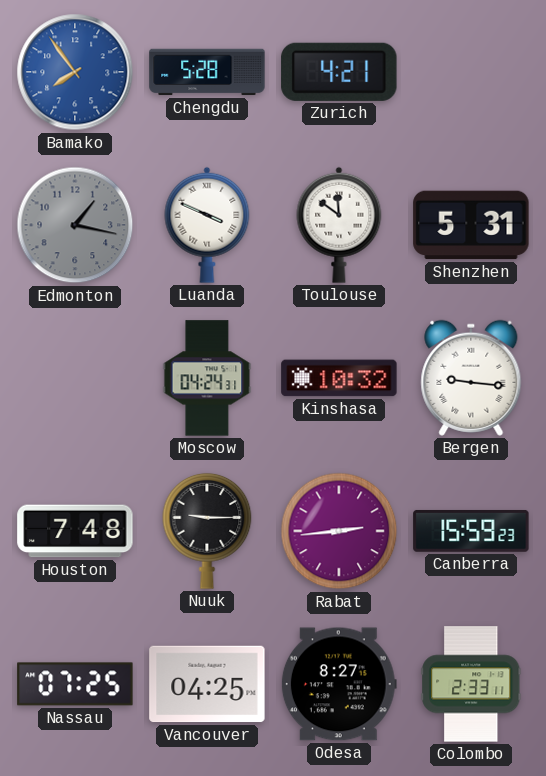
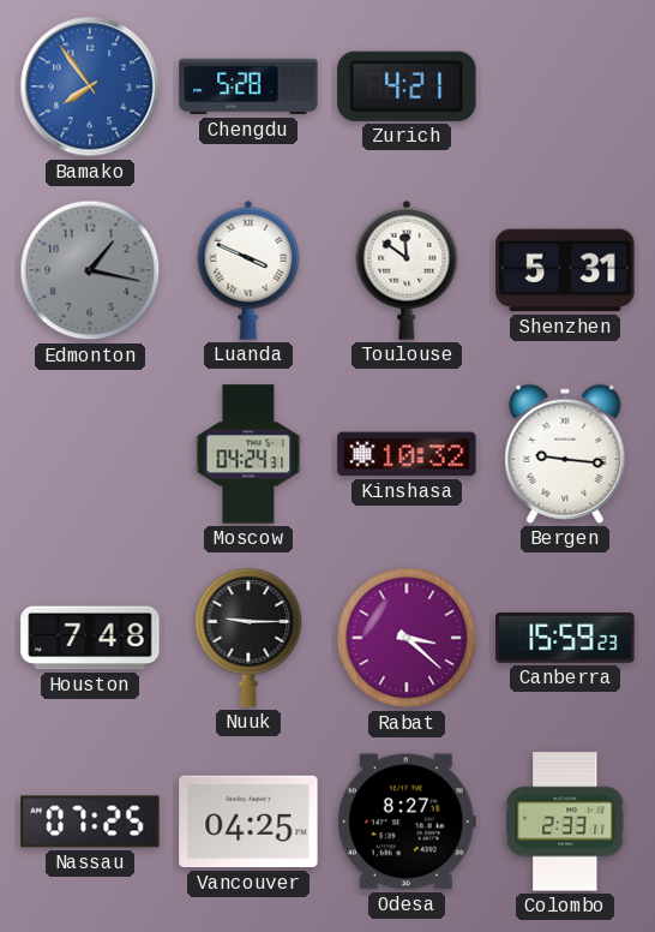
Rabat: 2:44 -> 3:22 (407, 638)
